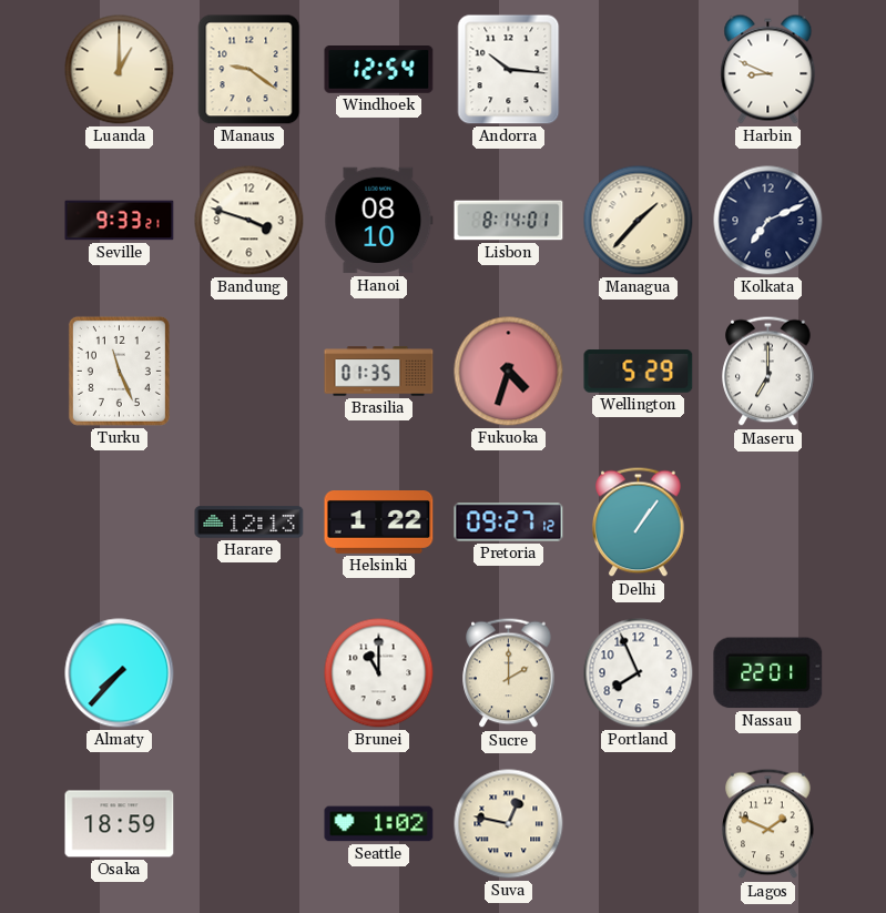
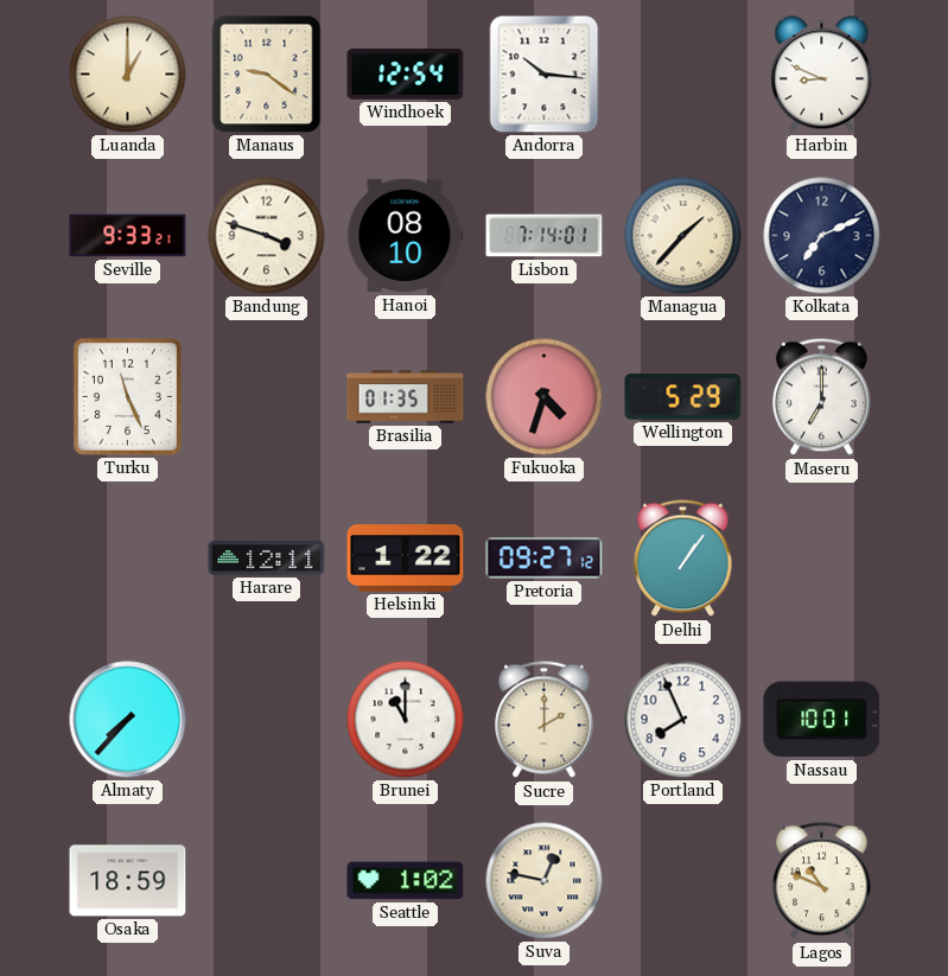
Lisbon: 8:14 -> 7:14 (545, 236)
Harare: 12:13 -> 12:11 (267, 559)
Nassau: 22:01 -> 10:01 (822, 720)
Lagos: 1:49 -> 10:49 (822, 881)
